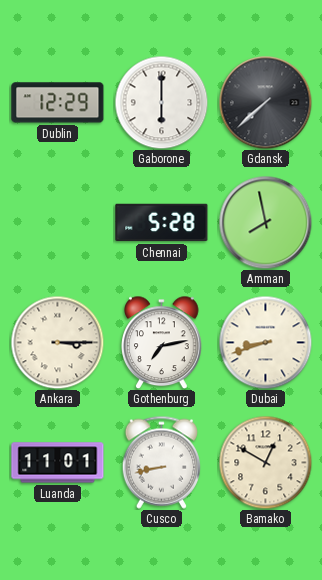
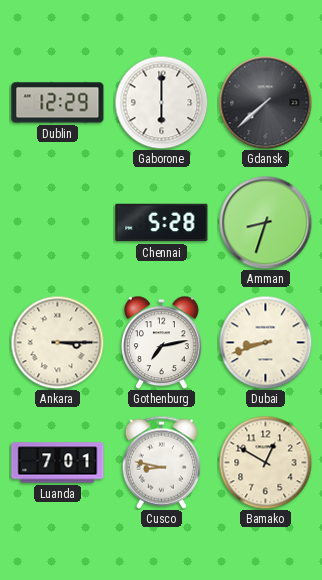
Amman: 7:58 -> 8:33 (265, 222)
Luanda: 11:01 -> 7:01 (58, 463)
Cusco: 8:43 -> 8:47 (161, 462)
